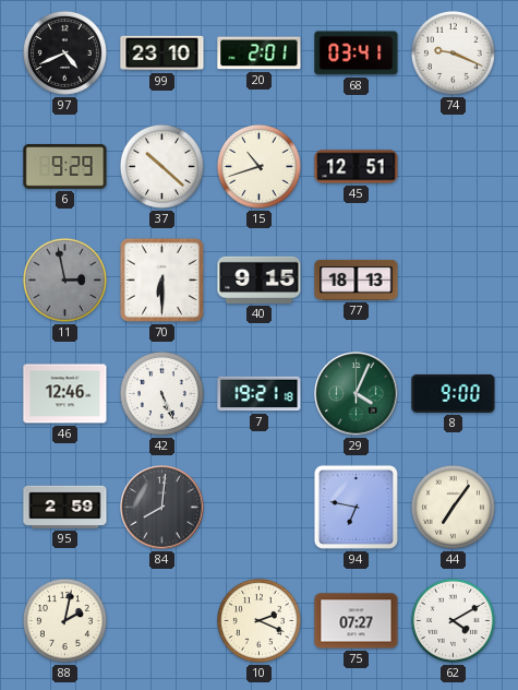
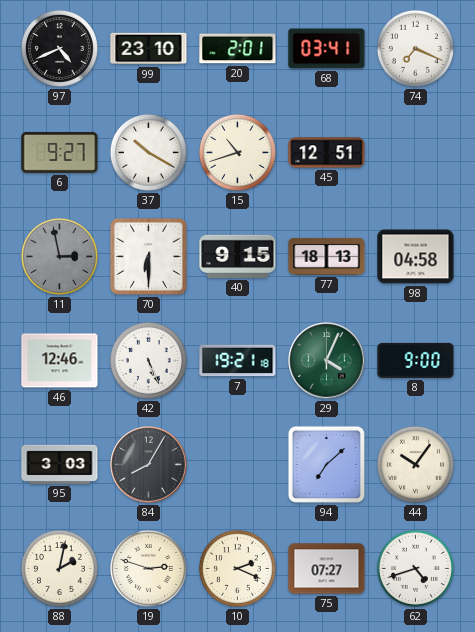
74: 9:19 -> 7:19 (415, 48)
6: 9:29 -> 9:27 (60, 152)
37: 10:22 -> 10:20 (148, 152)
98: none -> 04:58 (416, 257)
95: 2:59 -> 3:03 (60, 464)
84: 8:01 -> 8:05 (149, 465)
94: 6:47 -> 7:08 (326, 464)
44: 7:06 -> 10:06 (415, 464)
19: none -> 2:48 (148, 568)
62: 4:10 -> 4:42 (415, 568)
